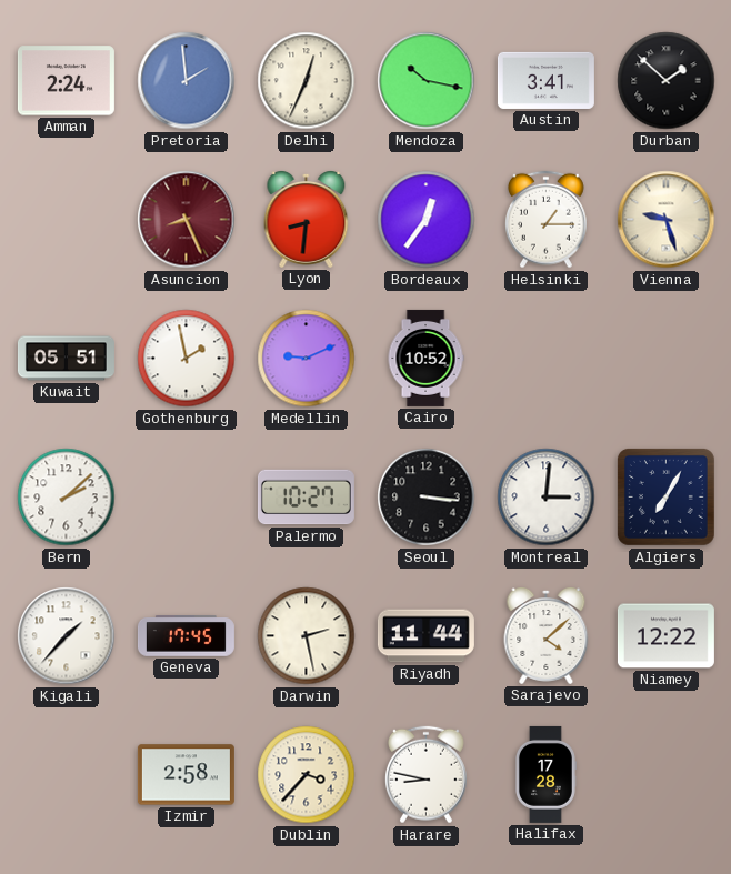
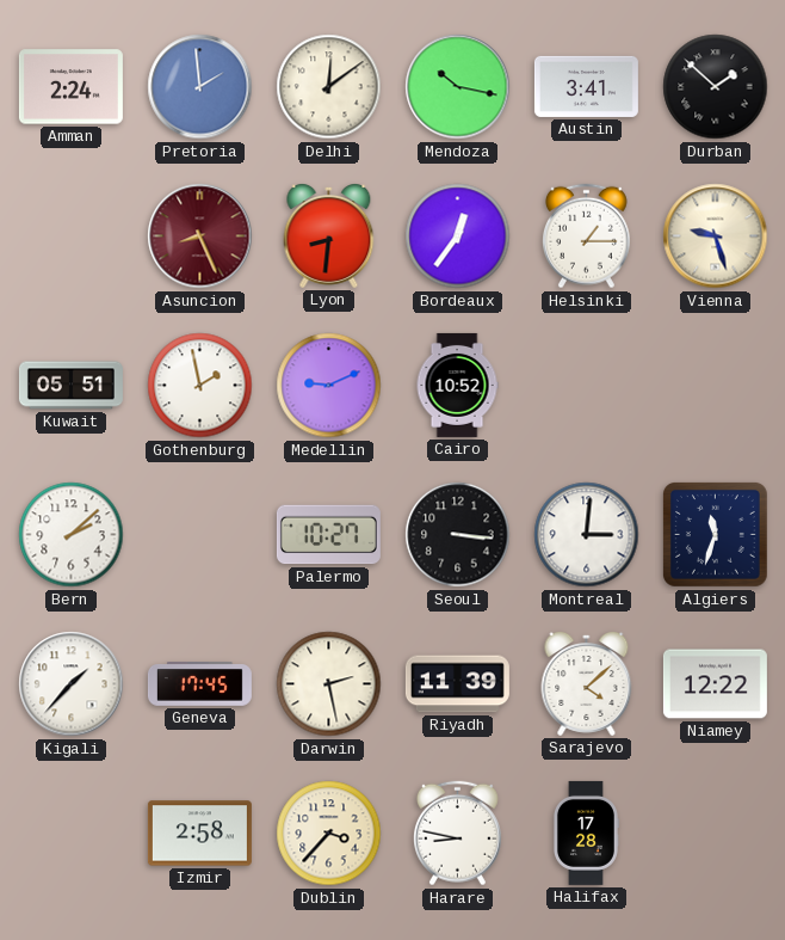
Delhi: 12:34 -> 12:09 (329, 87)
Algiers: 7:05 -> 11:33 (716, 535)
Riyadh: 11:44 -> 11:39 (457, 684)
